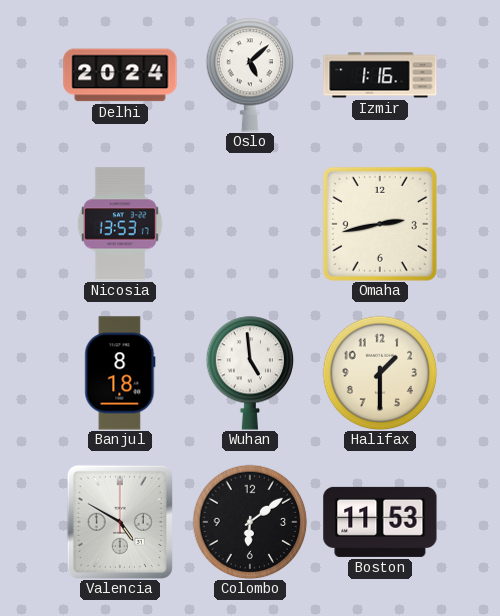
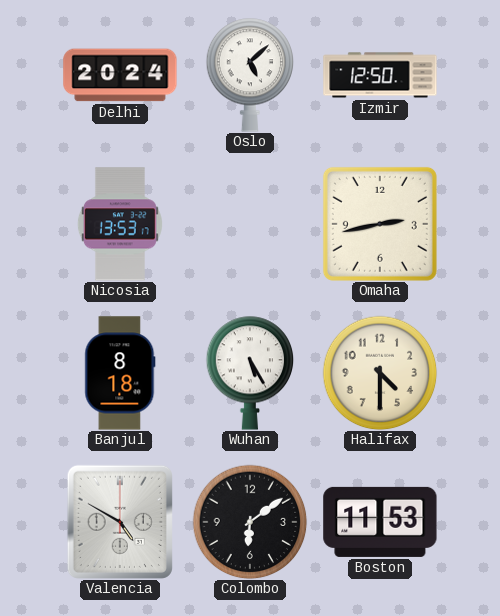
Izmir: 1:16 -> 12:50 (380, 75)
Wuhan: 4:59 -> 5:25 (250, 373)
Halifax: 1:30 -> 4:30 (380, 373)
